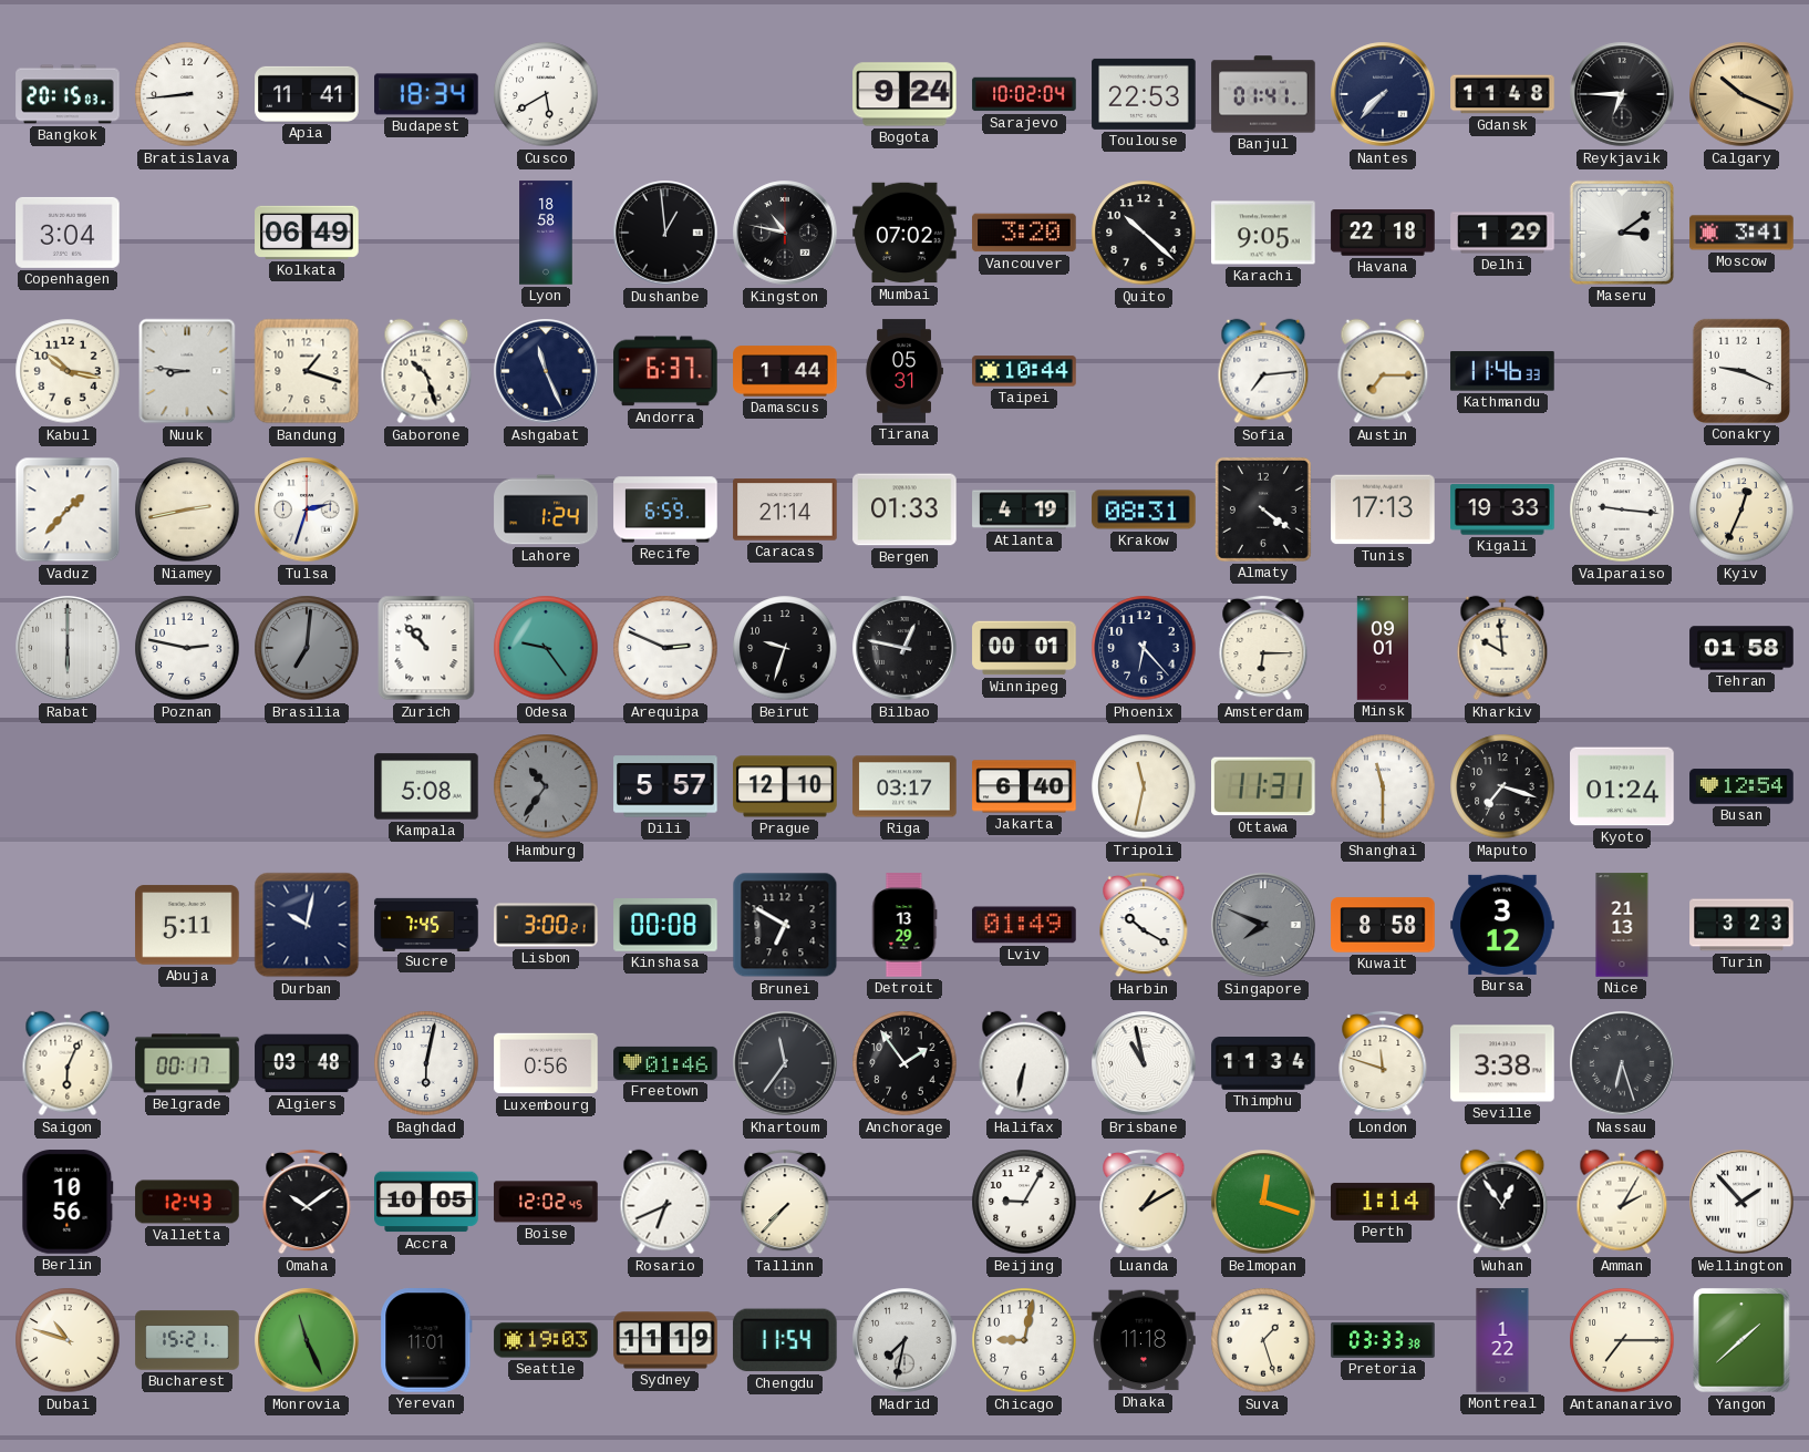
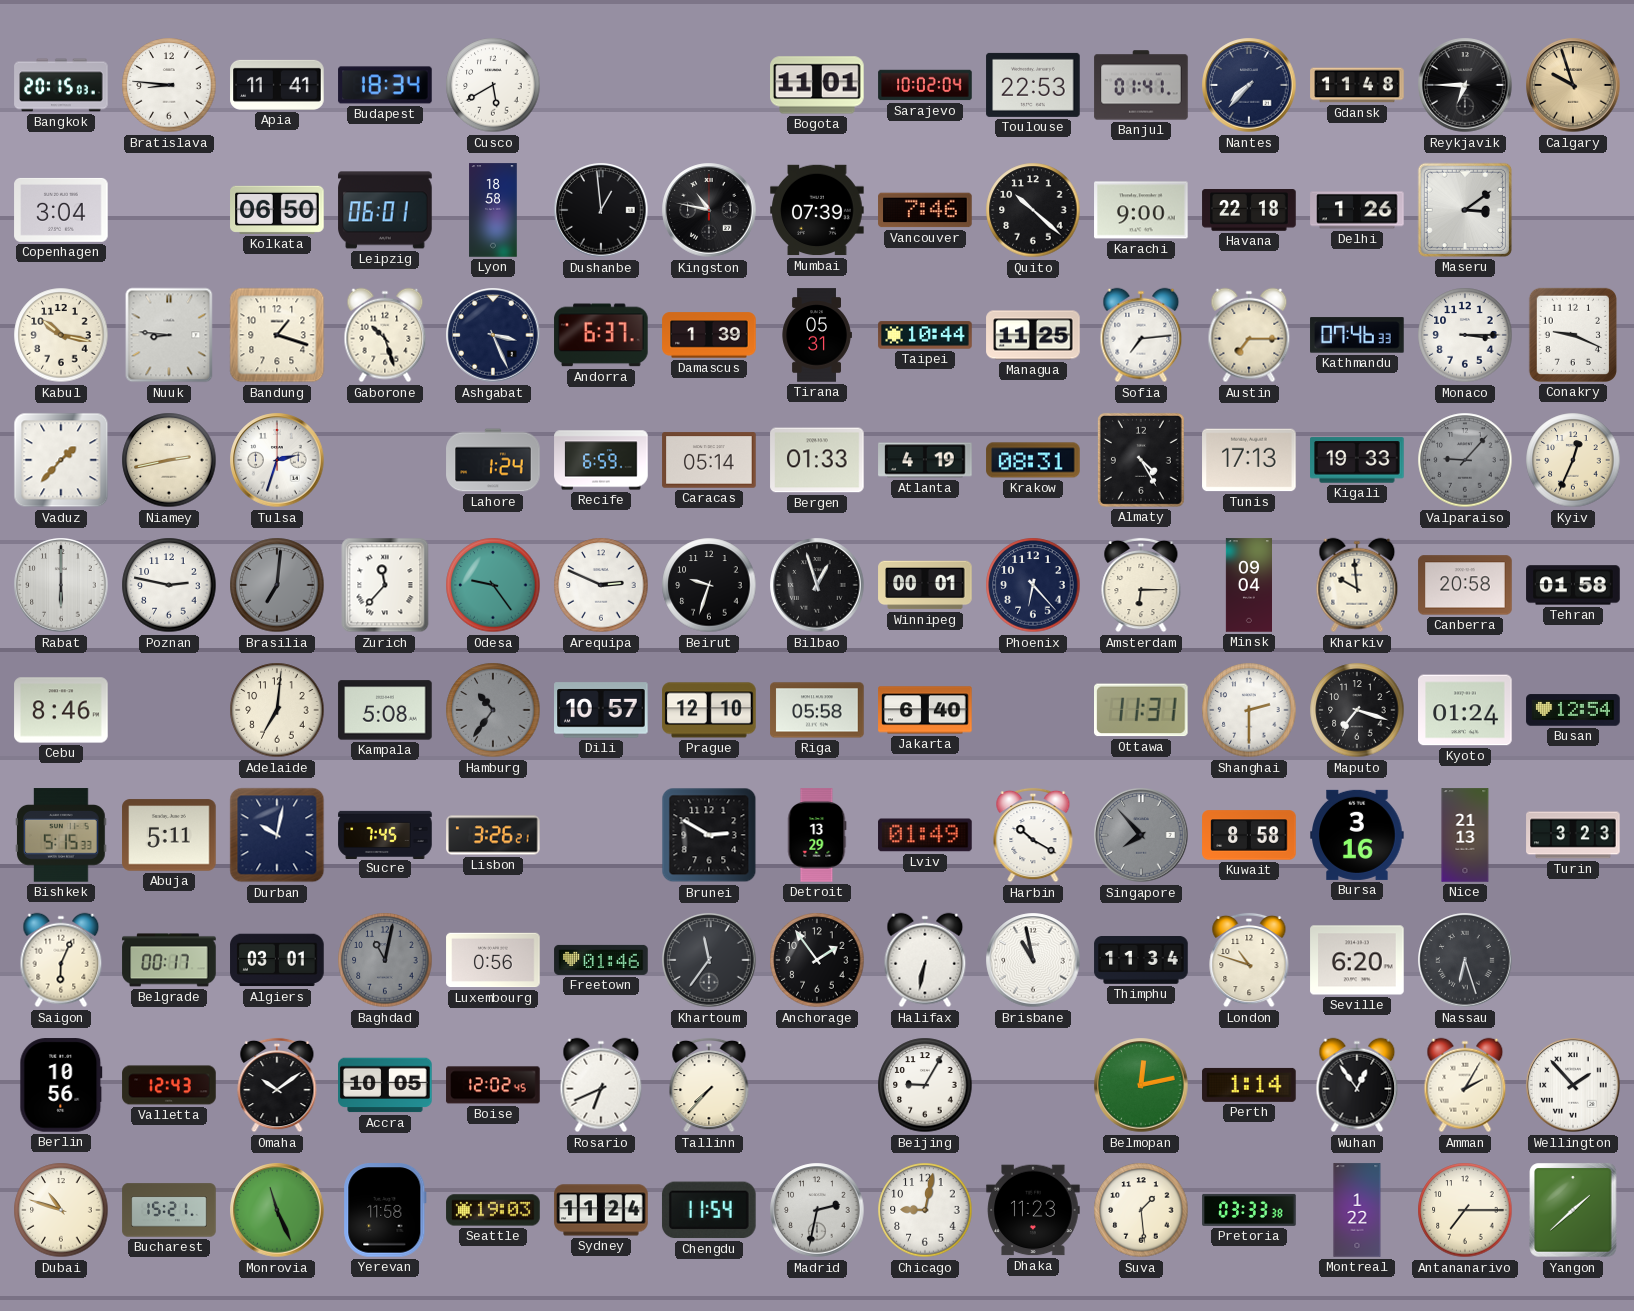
Bratislava: 8:44 -> 8:46 (169, 85)
Bogota: 9:24 -> 11:01 (817, 85)
Calgary: 10:19 -> 9:57 (1573, 85)
Kolkata: 06:49 -> 06:50 (277, 210)
Leipzig: none -> 06:01 (385, 210)
Mumbai: 07:02 -> 07:39 (817, 210)
Vancouver: 3:20 -> 7:46 (925, 210)
Karachi: 9:05 -> 9:00 (1141, 210)
Delhi: 1:29 -> 1:26 (1357, 210)
Moscow: 3:41 -> none (1741, 233)
Ashgabat: 11:26 -> 3:26 (493, 335)
Damascus: 1:44 -> 1:39 (709, 335)
Managua: none -> 11:25 (1033, 335)
Kathmandu: 11:46 -> 07:46 (1357, 335)
Monaco: none -> 3:15 (1465, 335)
Caracas: 21:14 -> 05:14 (709, 460)
Almaty: 4:21 -> 4:25 (1141, 460)
Valparaiso: 9:16 -> 9:07 (1465, 460)
Valparaiso dial: white -> grey (1465, 460)
Zurich: 10:53 -> 11:37 (385, 585)
Bilbao: 12:47 -> 12:57 (817, 585)
Minsk: 09:01 -> 09:04 (1248, 585)
Canberra: none -> 20:58 (1465, 585)
Cebu: none -> 8:46 (61, 710)
Adelaide: none -> 7:01 (277, 710)
Dili: 5:57 -> 10:57 (601, 710)
Riga: 03:17 -> 05:58 (817, 710)
Tripoli: 11:32 -> none (1144, 786)
Shanghai: 11:30 -> 2:30 (1249, 710)
Bishkek: none -> 5:15 (61, 835)
Lisbon: 3:00 -> 3:26 (493, 835)
Kinshasa: 00:08 -> none (665, 925)
Brunei: 6:50 -> 2:50 (709, 835)
Singapore: 7:49 -> 7:53 (1141, 835)
Bursa: 3:12 -> 3:16 (1357, 835)
Algiers: 03:48 -> 03:01 (277, 960)
Baghdad: 6:02 -> 11:02 (385, 960)
Baghdad dial: white -> grey (385, 960)
London: 11:48 -> 10:48 (1249, 960)
Seville: 3:38 -> 6:20 (1357, 960)
Luanda: 1:10 -> none (1144, 1202)
Belmopan: 12:18 -> 12:13 (1141, 1085)
Yerevan: 11:01 -> 11:58 (385, 1210)
Sydney: 11:19 -> 11:24 (601, 1210)
Madrid: 7:32 -> 2:32 (817, 1210)
Dhaka: 11:18 -> 11:23 (1033, 1210)
Suva: 1:27 -> 1:29 (1141, 1210)
